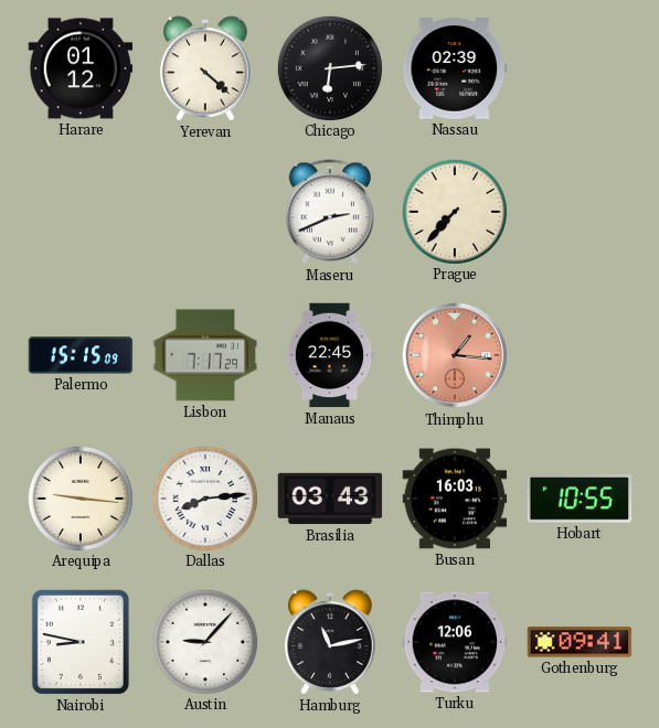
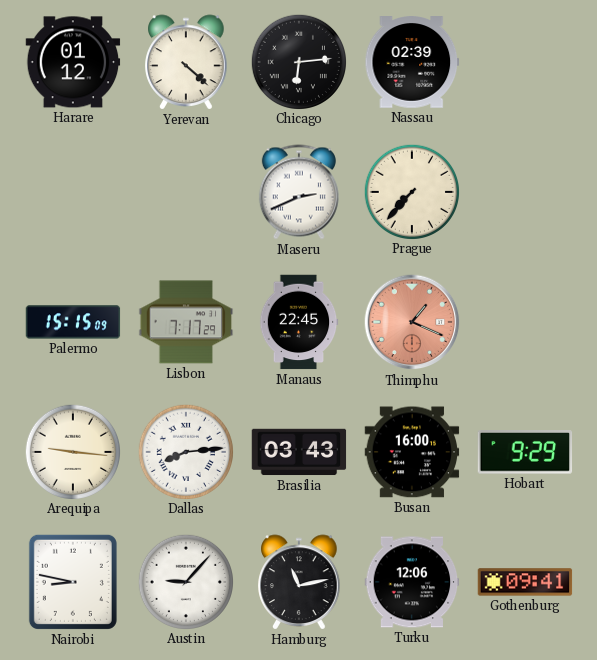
Thimphu: 1:16 -> 1:19 (412, 322)
Busan: 16:03 -> 16:00 (412, 452)
Hobart: 10:55 -> 9:29 (525, 453)
